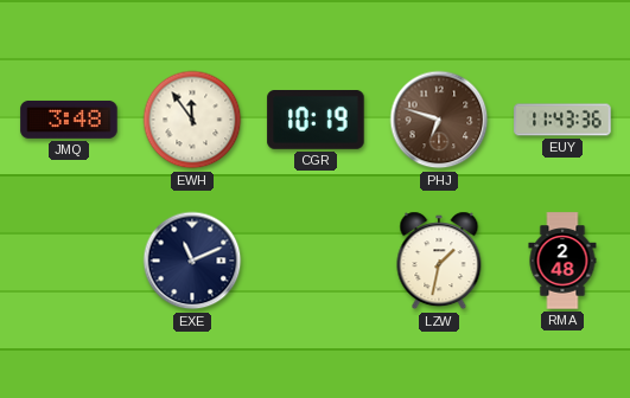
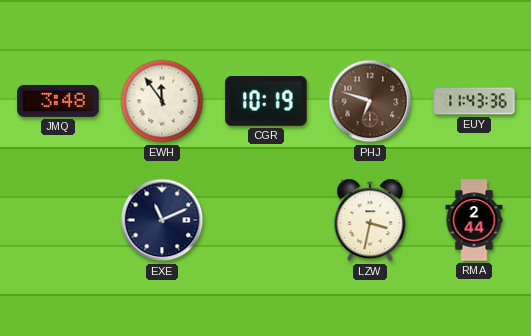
LZW: 1:32 -> 3:32 (370, 220)
RMA: 2:48 -> 2:44 (474, 220)
